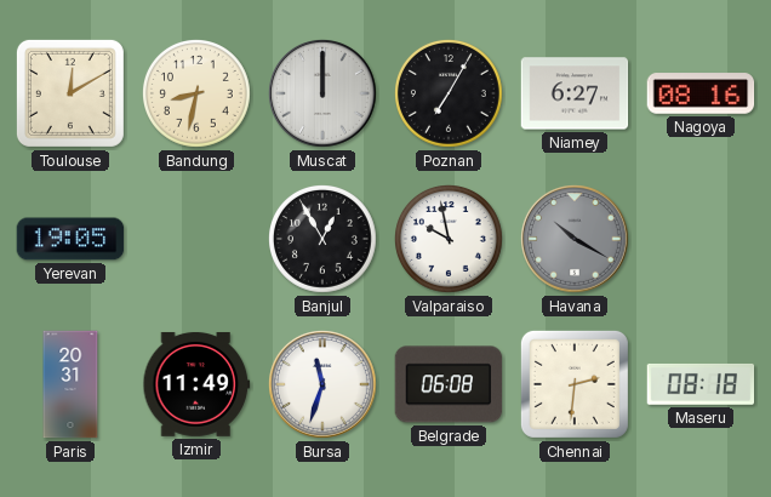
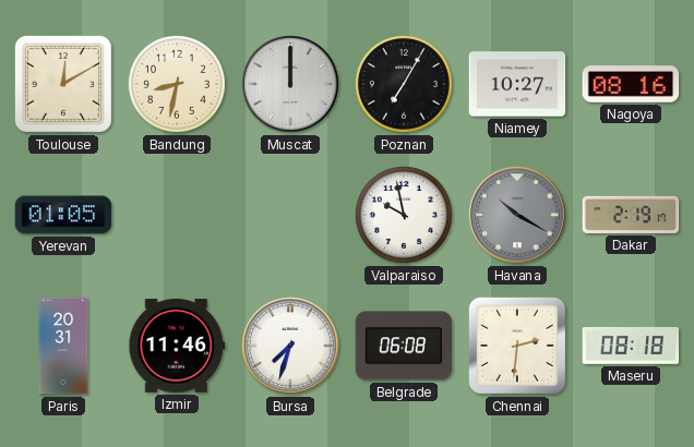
Niamey: 6:27 -> 10:27 (517, 84)
Yerevan: 19:05 -> 01:05 (63, 215)
Banjul: 12:55 -> none (324, 240)
Dakar: none -> 2:19 (631, 215)
Izmir: 11:49 -> 11:46 (177, 346)
Bursa: 11:33 -> 7:33 (291, 347)
